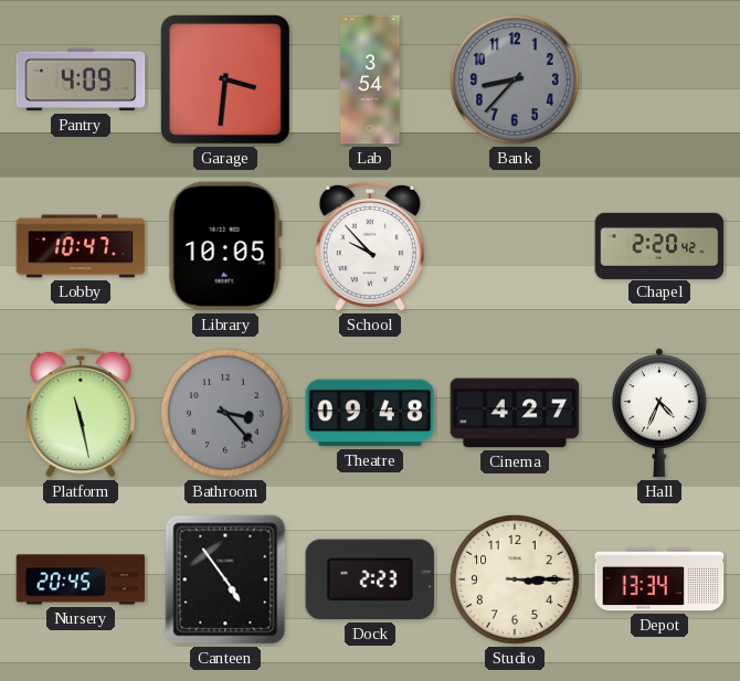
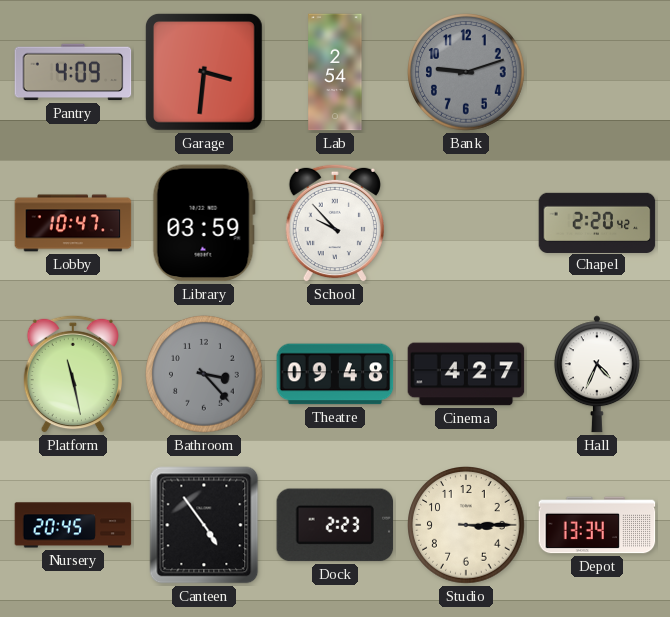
Lab: 3:54 -> 2:54 (335, 72)
Bank: 8:37 -> 9:12 (466, 72)
Library: 10:05 -> 03:59 (204, 223)
